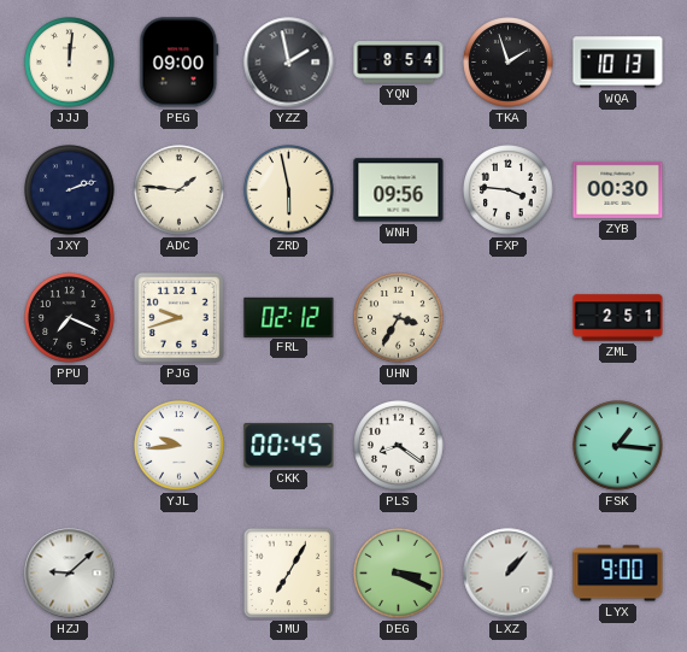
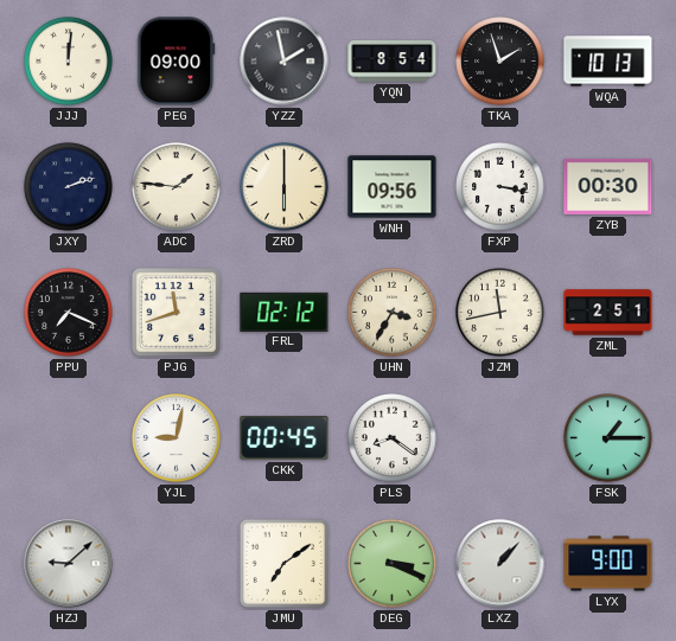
ZRD: 5:58 -> 6:00 (285, 187)
FXP: 3:46 -> 3:17 (500, 187)
PJG: 9:42 -> 11:42 (176, 312)
JZM: none -> 11:43 (500, 313)
YJL: 9:44 -> 9:02 (177, 438)
FSK: 1:16 -> 1:15 (608, 438)
JMU: 7:05 -> 7:09 (285, 564)
